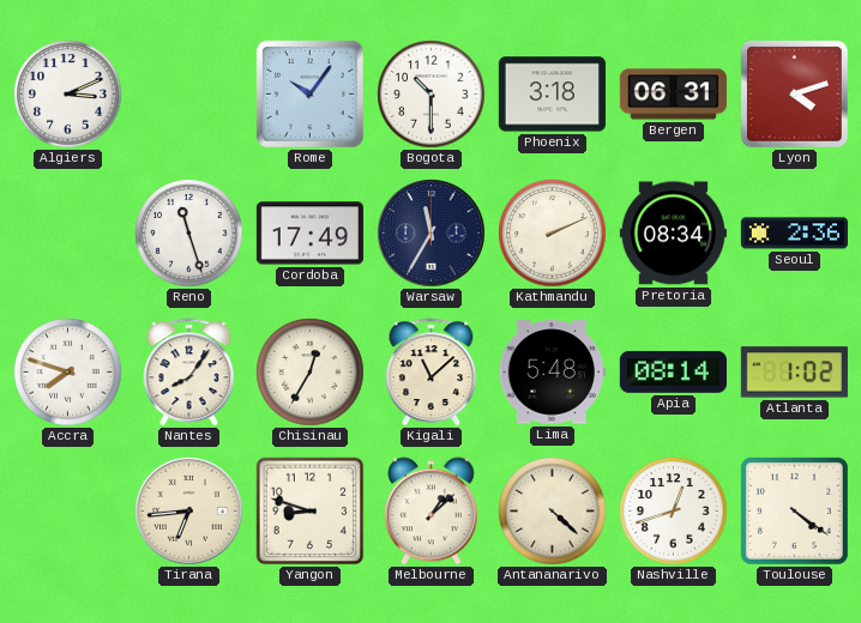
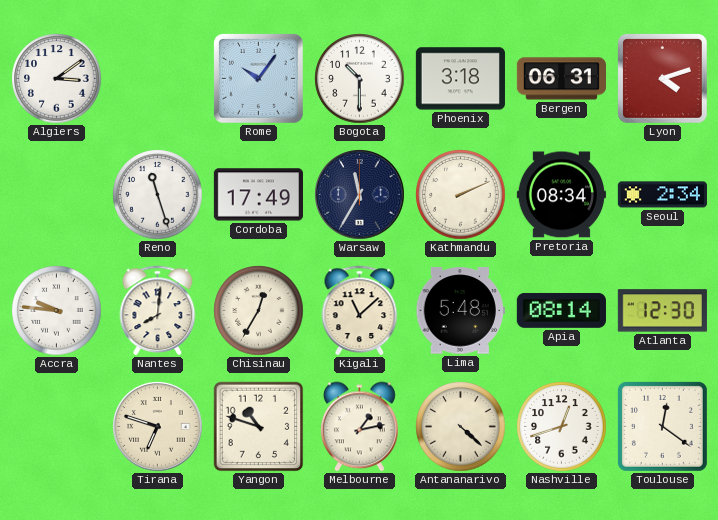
Algiers: 3:11 -> 3:09 (57, 79)
Seoul: 2:36 -> 2:34 (662, 195)
Accra: 7:48 -> 9:46 (57, 311)
Nantes: 8:06 -> 8:01 (158, 310)
Atlanta: 1:02 -> 12:30 (662, 311)
Tirana: 6:44 -> 6:48 (158, 427)
Yangon: 8:48 -> 10:48 (259, 427)
Melbourne: 1:08 -> 1:13 (359, 427)
Toulouse: 4:21 -> 12:21 (662, 426)
